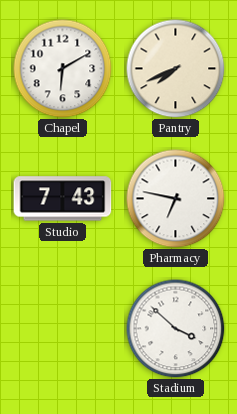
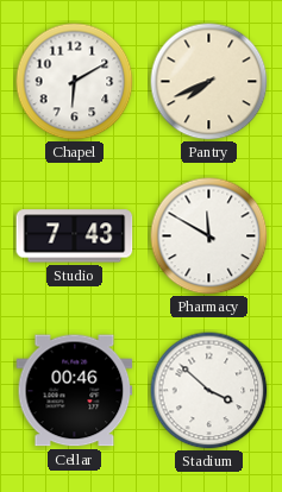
Pharmacy: 6:47 -> 11:50 (209, 236)
Cellar: none -> 00:46 (75, 391)
